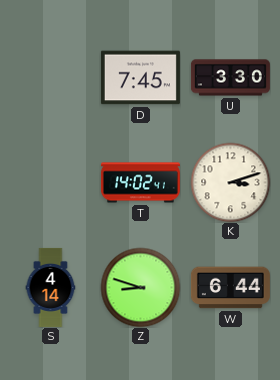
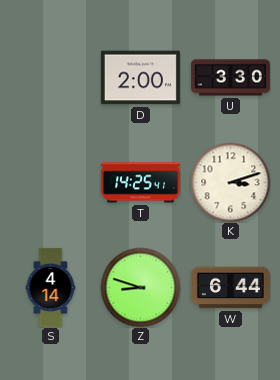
D: 7:45 -> 2:00 (140, 78)
T: 14:02 -> 14:25 (140, 183)
